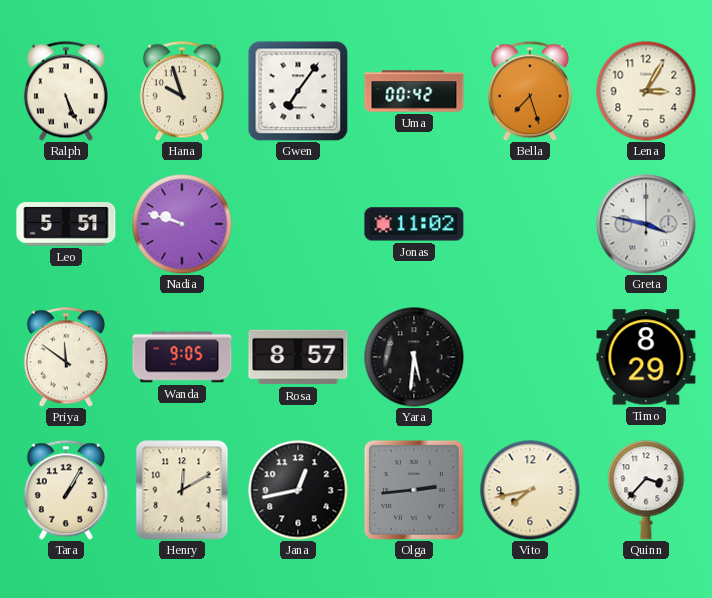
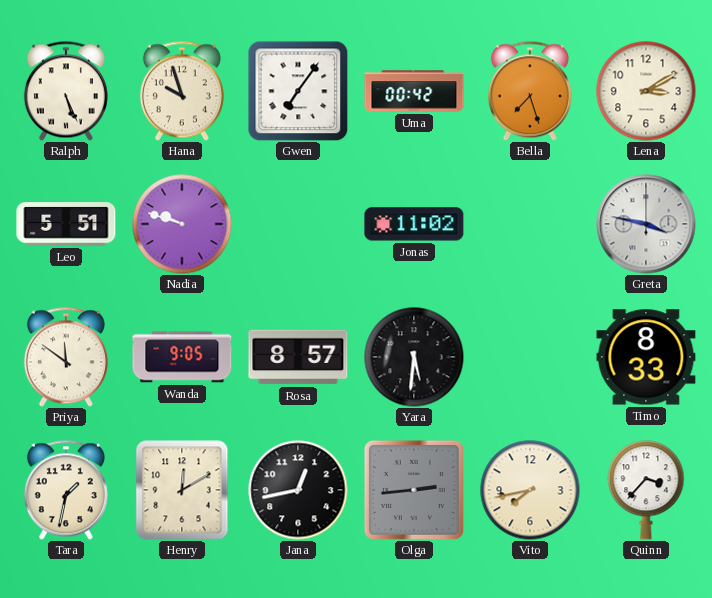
Lena: 3:05 -> 3:10 (646, 91)
Timo: 8:29 -> 8:33 (646, 357)
Tara: 1:05 -> 1:32 (66, 490)
